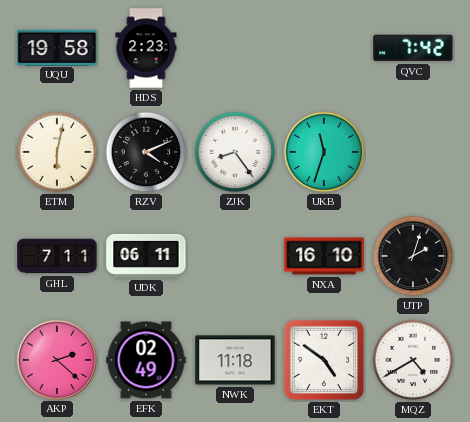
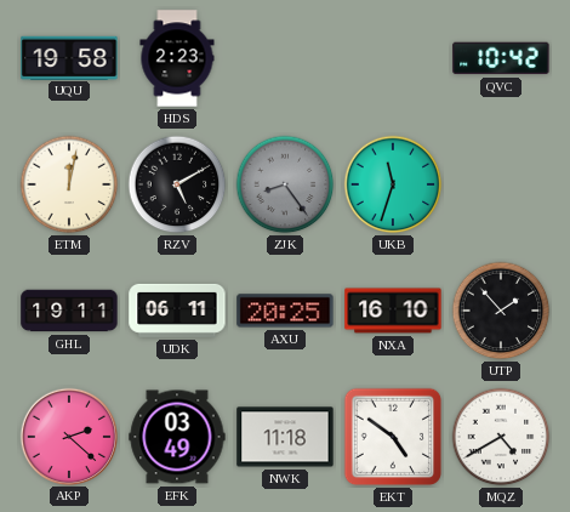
QVC: 7:42 -> 10:42 (501, 58)
ETM: 6:02 -> 12:02 (69, 184)
RZV: 4:11 -> 5:10 (177, 184)
ZJK dial: white -> grey (285, 184)
GHL: 7:11 -> 19:11 (69, 311)
AXU: none -> 20:25 (285, 311)
UTP: 2:03 -> 1:53 (501, 311)
EFK: 02:49 -> 03:49 (177, 437)
